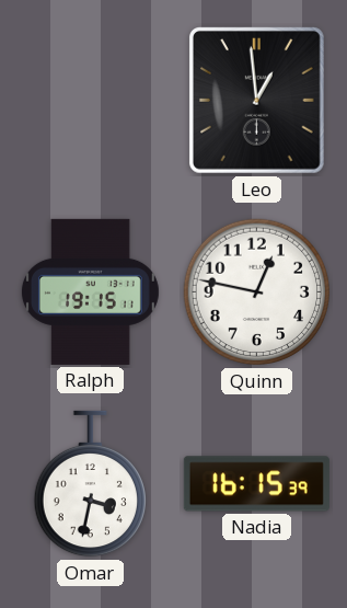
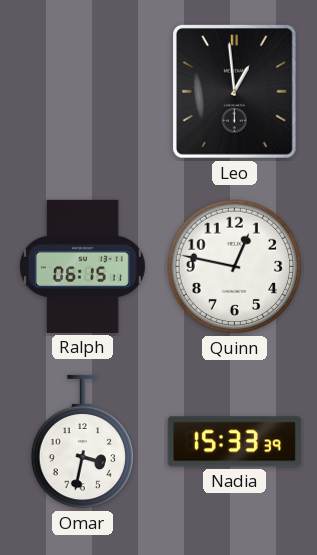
Ralph: 19:15 -> 06:15 (82, 266)
Nadia: 16:15 -> 15:33 (234, 442)
